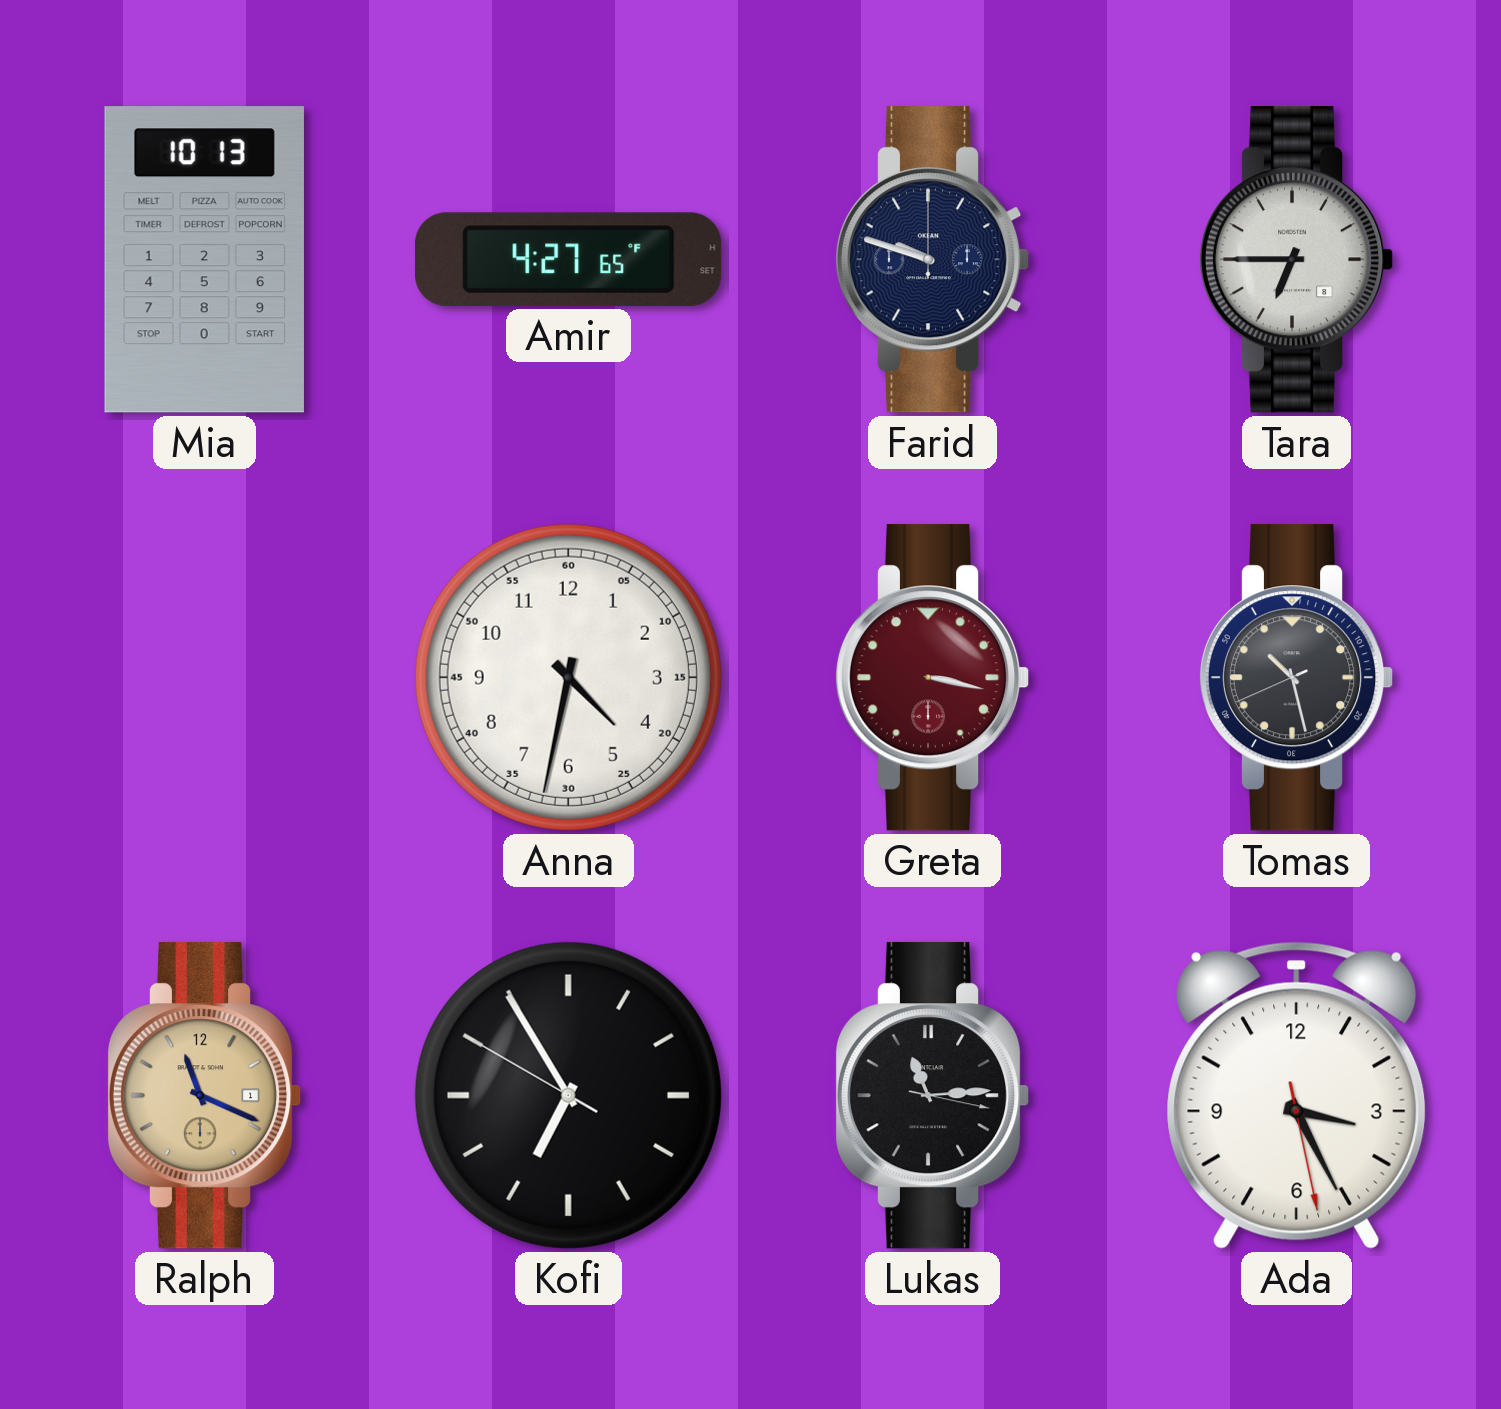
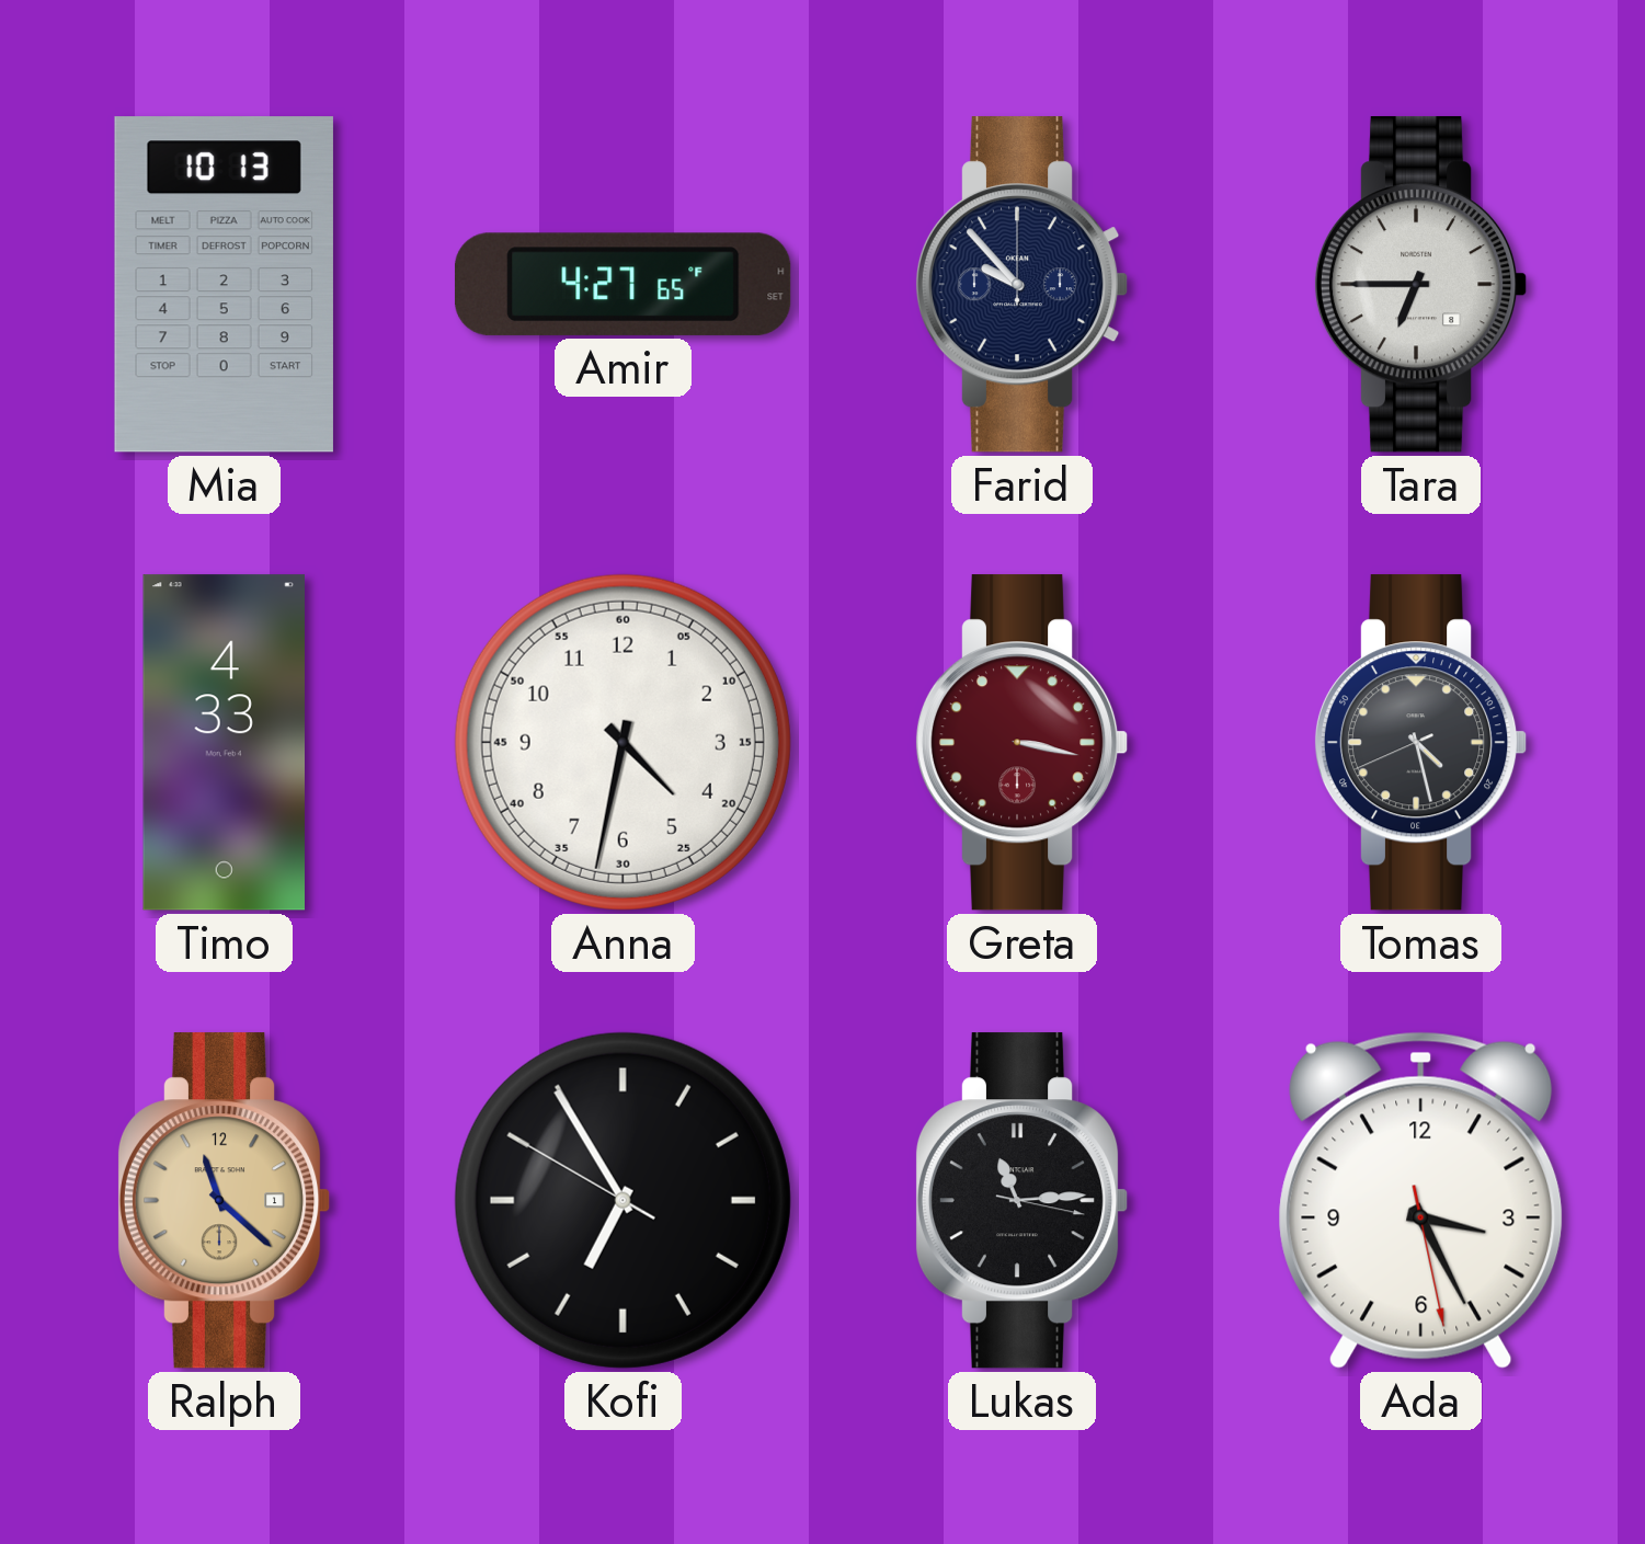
Farid: 9:48 -> 9:53 (1021, 285)
Timo: none -> 4:33 (224, 743)
Tomas: 10:27 -> 4:27 (1420, 743)
Ralph: 11:19 -> 11:22 (224, 1201)
